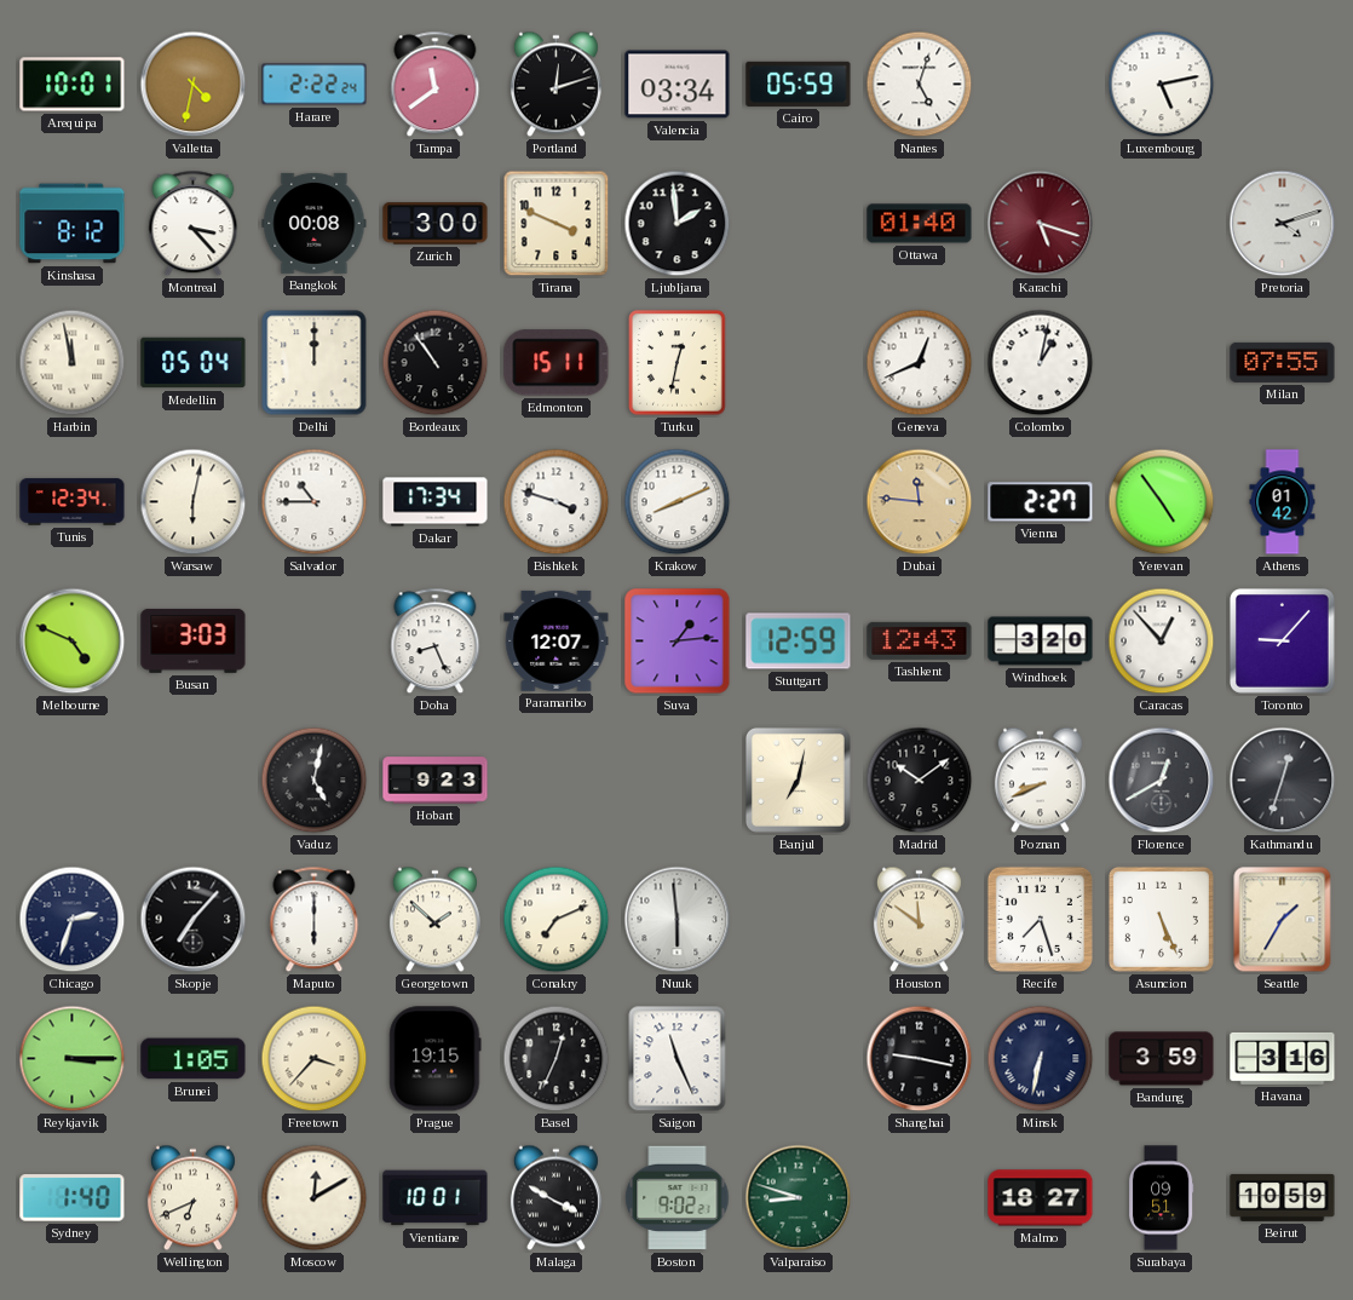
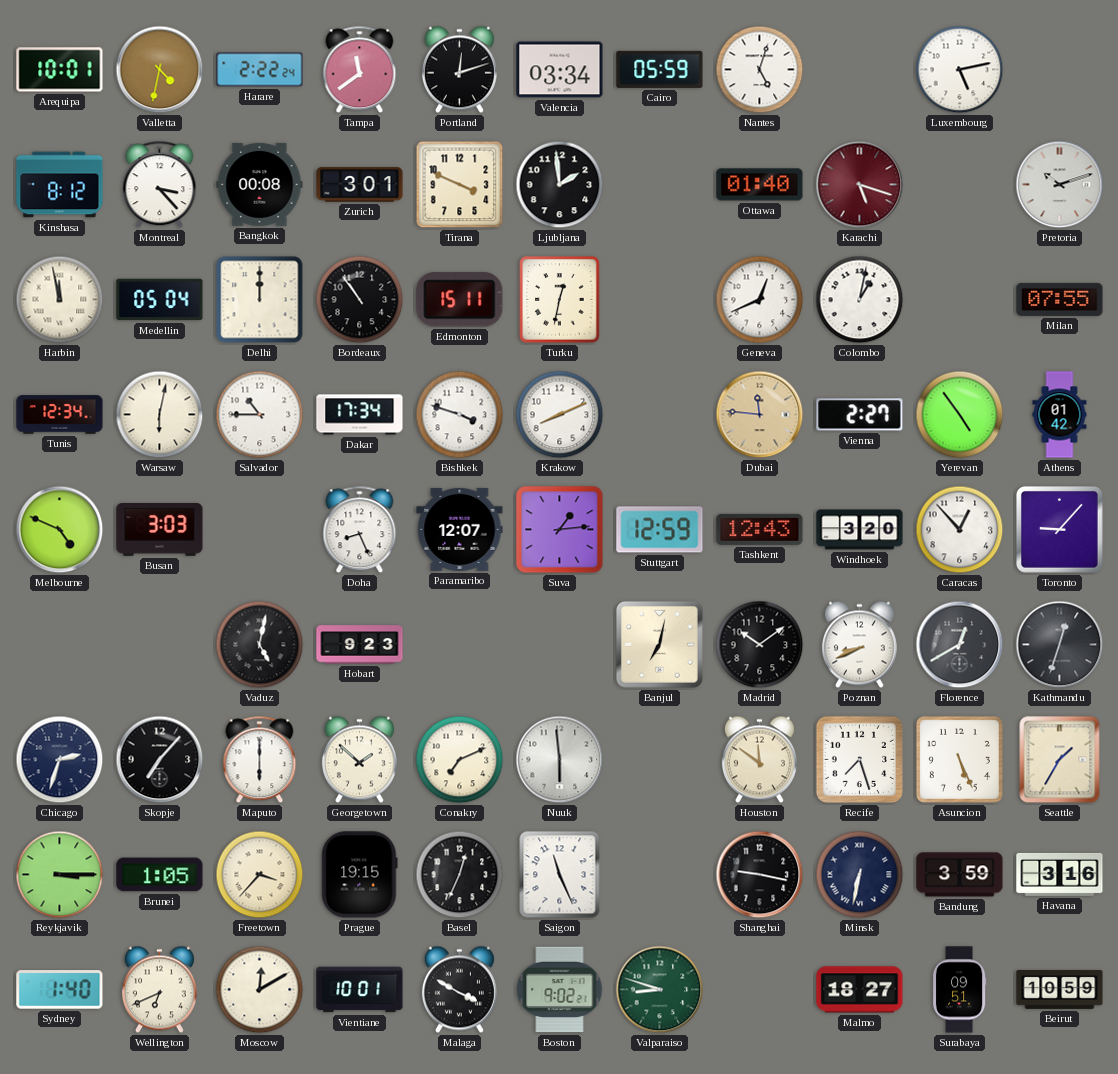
Zurich: 3:00 -> 3:01 (360, 185)
Pretoria: 4:12 -> 10:12 (1060, 185)
